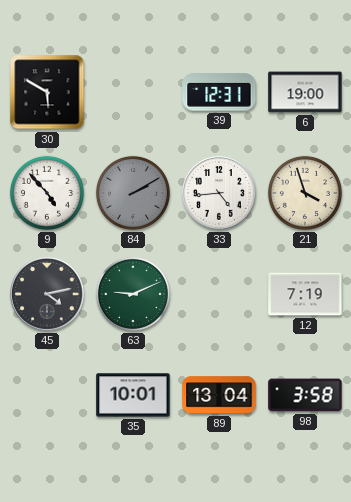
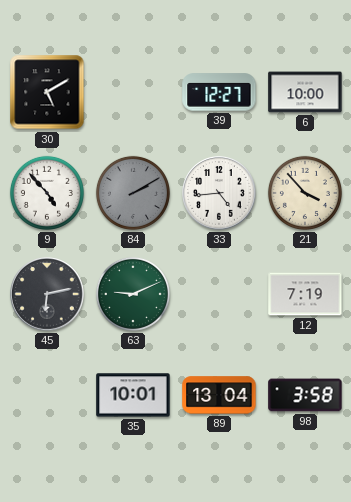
30: 5:50 -> 5:10 (47, 92)
39: 12:31 -> 12:27 (219, 92)
6: 19:00 -> 10:00 (305, 92)
21: 3:57 -> 3:53 (305, 193)
45: 4:13 -> 6:13 (47, 294)
